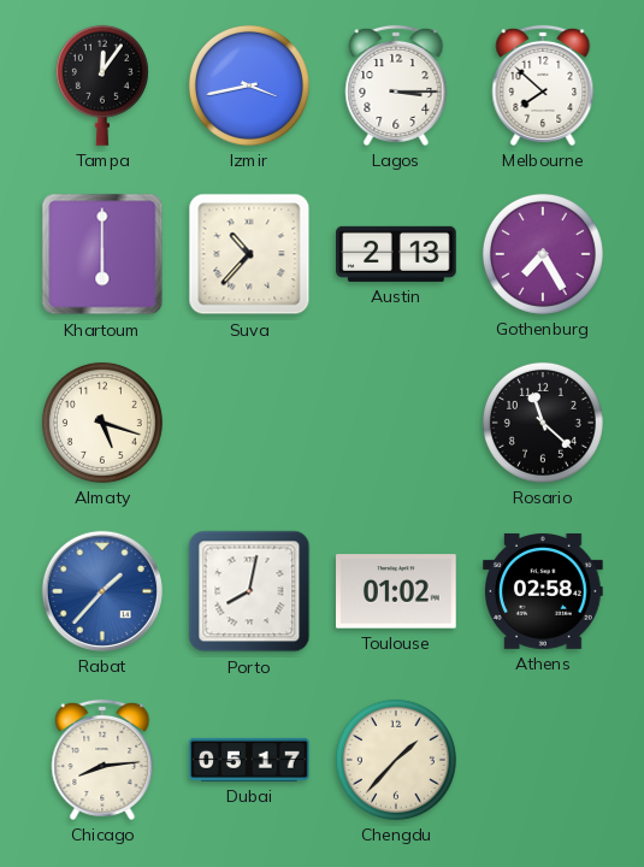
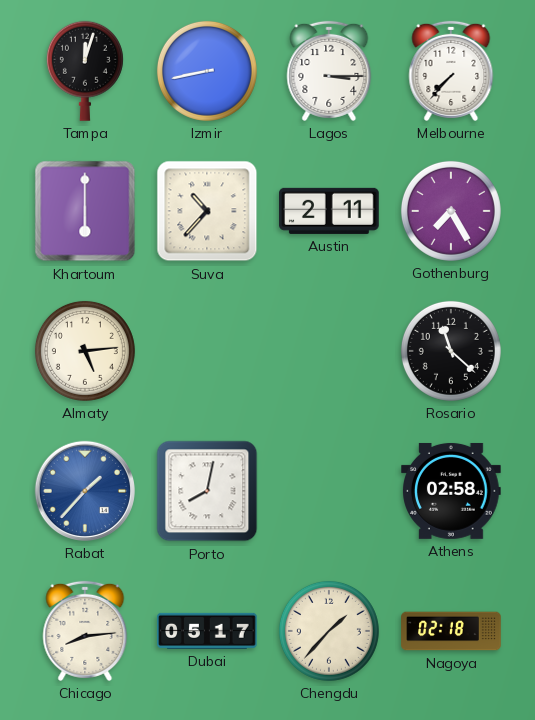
Tampa: 12:06 -> 12:03 (85, 71)
Izmir: 3:43 -> 8:43 (207, 71)
Melbourne: 7:52 -> 7:37 (451, 71)
Austin: 2:13 -> 2:11 (330, 211)
Almaty: 5:18 -> 5:14 (85, 351)
Toulouse: 01:02 -> none (397, 591)
Nagoya: none -> 02:18 (451, 631)
